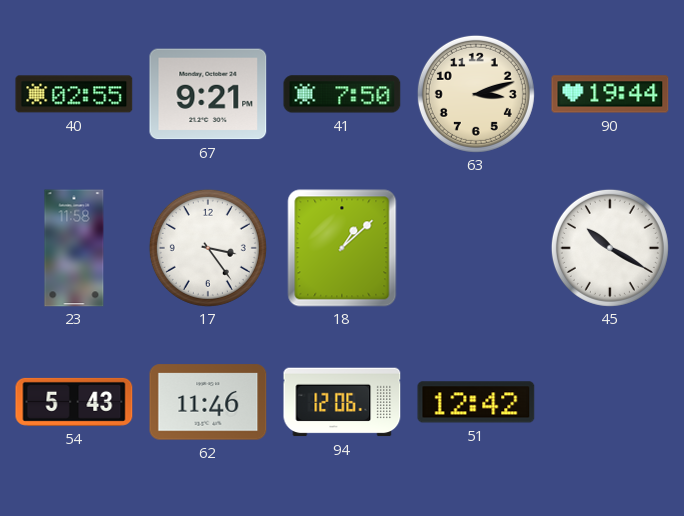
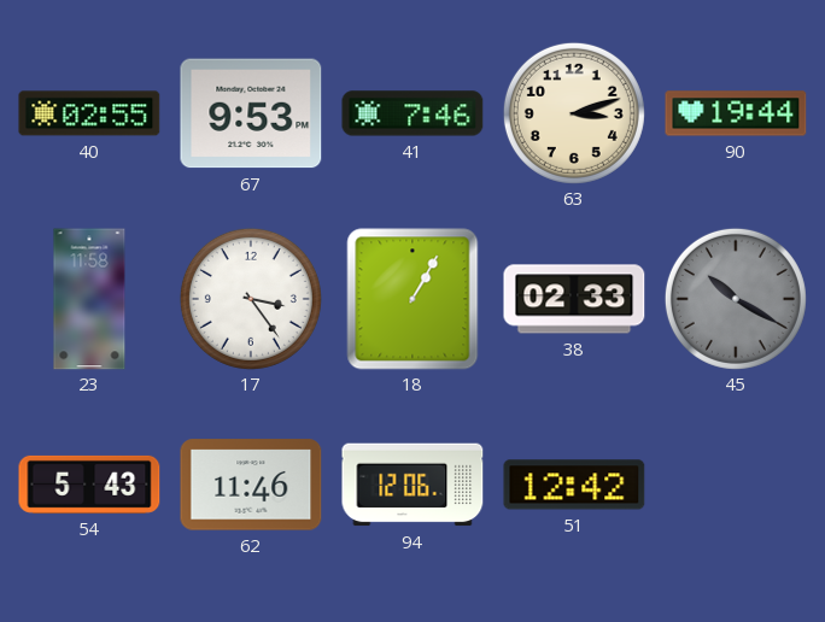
67: 9:21 -> 9:53 (251, 113)
41: 7:50 -> 7:46 (413, 113)
18: 1:08 -> 1:05 (413, 299)
38: none -> 02:33 (574, 299)
45 dial: white -> grey (736, 299)
